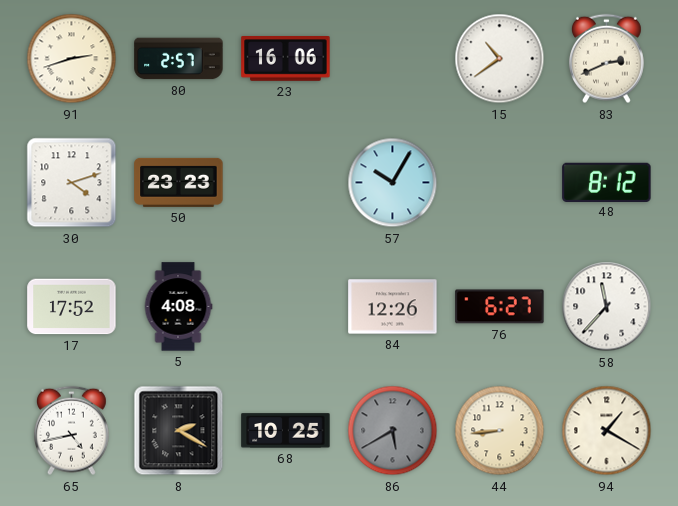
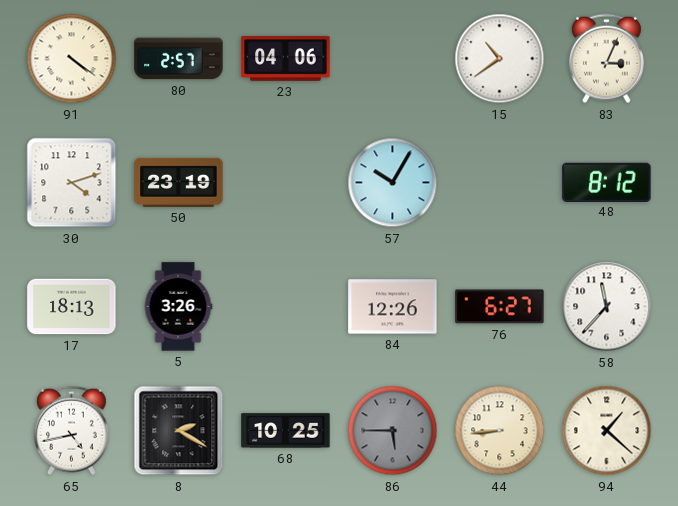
91: 2:42 -> 4:21 (72, 59)
23: 16:06 -> 04:06 (286, 59)
83: 2:41 -> 3:04 (607, 59)
50: 23:23 -> 23:19 (179, 182)
17: 17:52 -> 18:13 (72, 307)
5: 4:08 -> 3:26 (178, 307)
86: 5:40 -> 5:45 (393, 431)
94: 1:20 -> 1:22 (607, 431)
